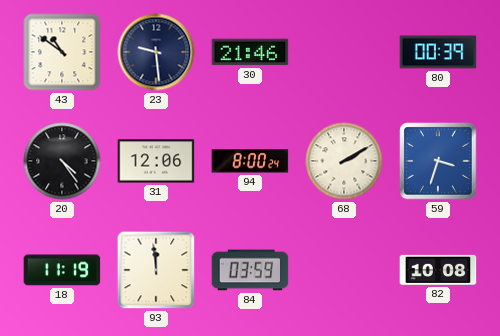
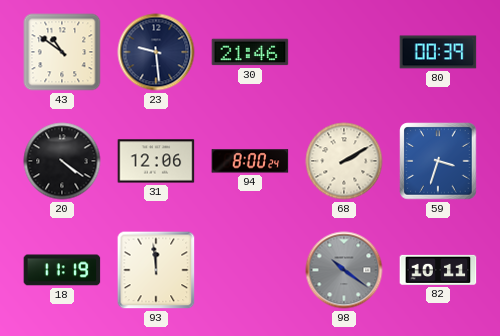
20: 4:24 -> 4:21 (62, 161)
84: 03:59 -> none (250, 270)
98: none -> 10:21 (344, 270)
82: 10:08 -> 10:11 (438, 270)
